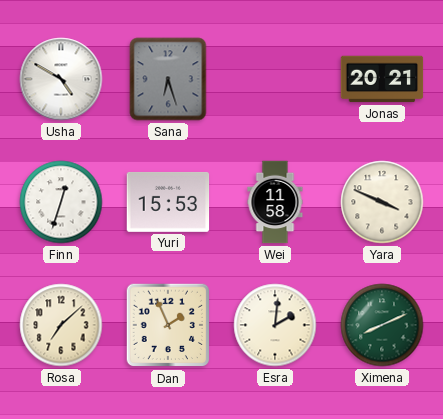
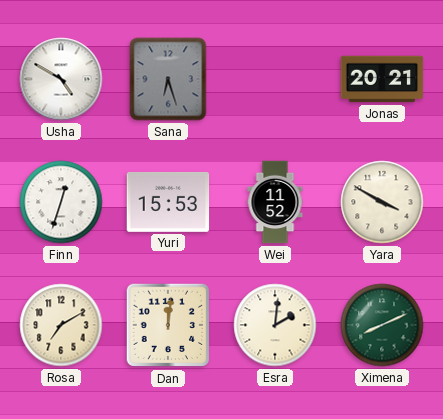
Wei: 11:58 -> 11:52 (275, 202)
Yara: 3:49 -> 3:50 (382, 202)
Rosa: 7:08 -> 7:10 (61, 325)
Dan: 1:56 -> 12:01 (168, 325)
